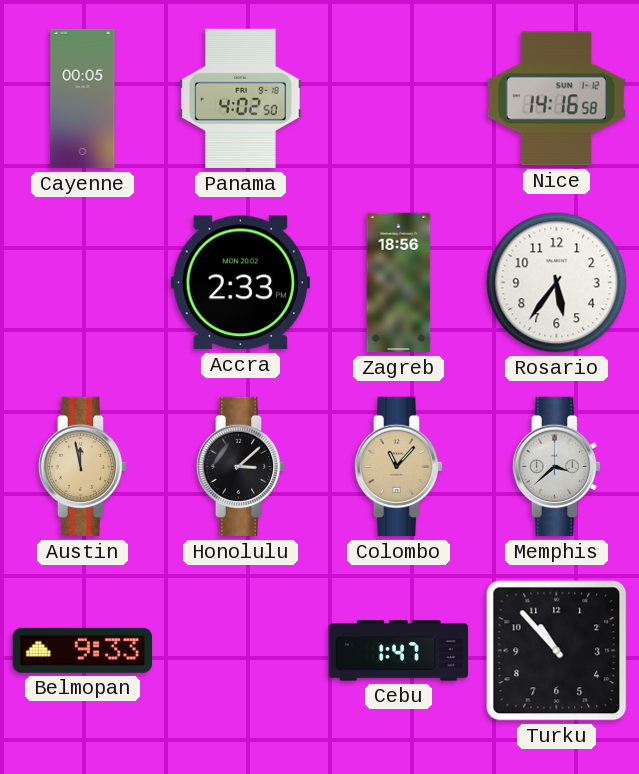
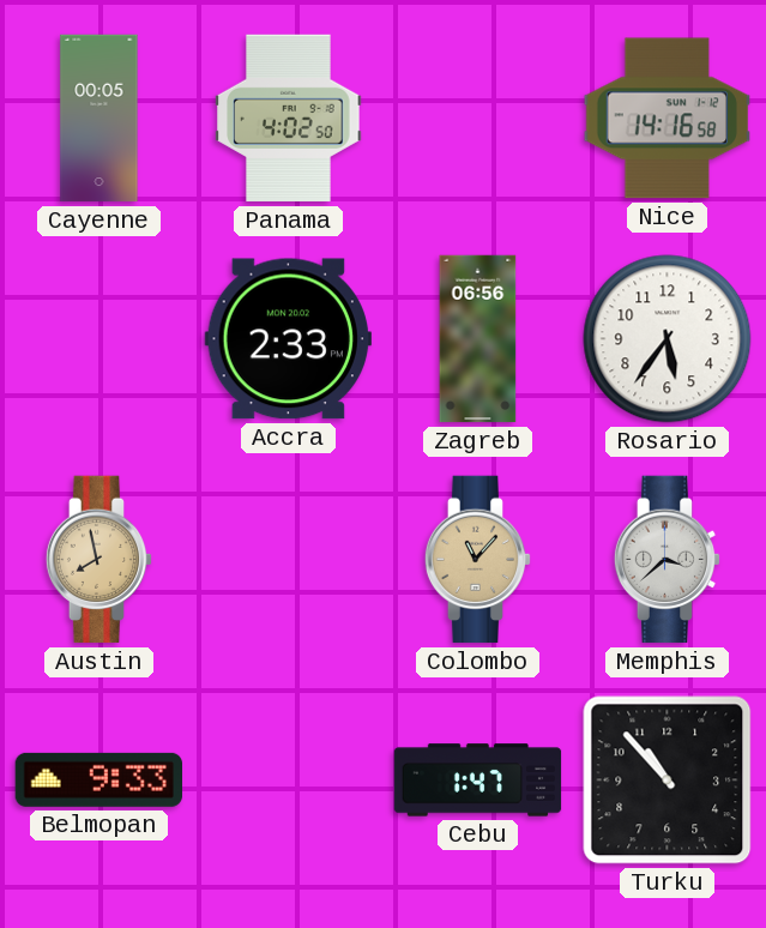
Zagreb: 18:56 -> 06:56 (478, 339)
Austin: 11:58 -> 7:58 (99, 560)
Honolulu: 3:08 -> none (241, 467)
